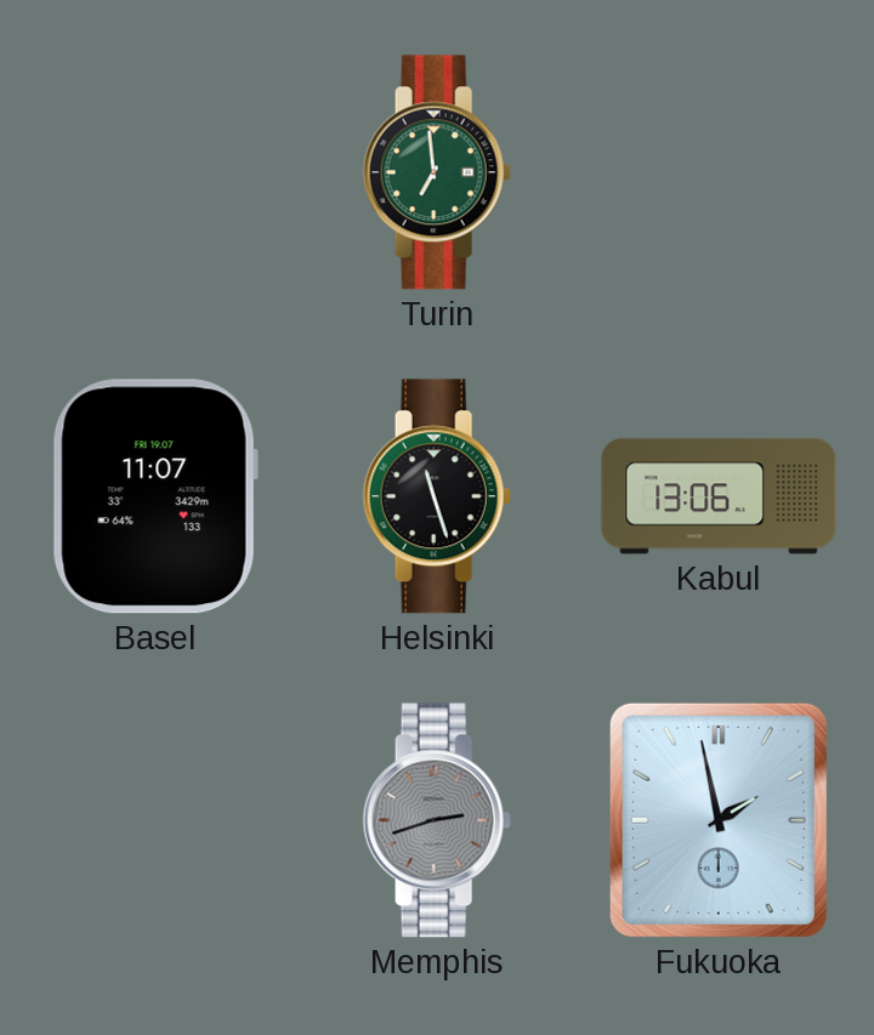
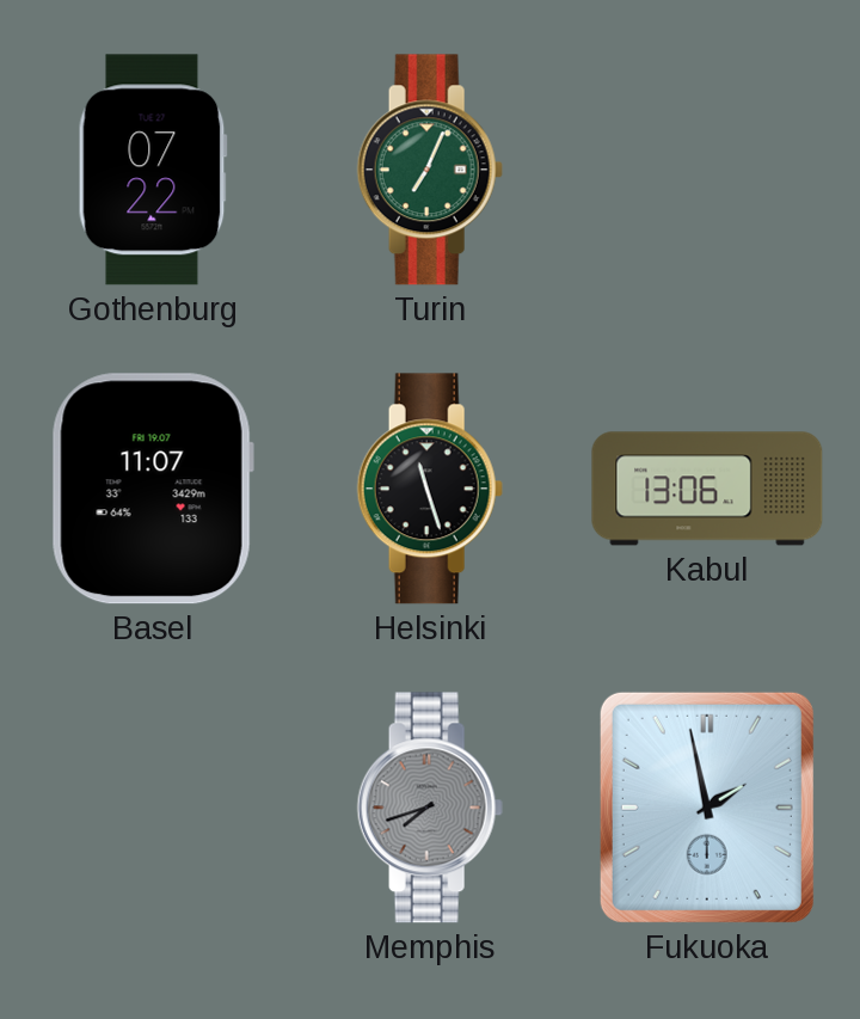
Gothenburg: none -> 07:22 (153, 170)
Turin: 6:59 -> 7:04 (430, 170)
Memphis: 2:42 -> 7:42 (430, 808)
